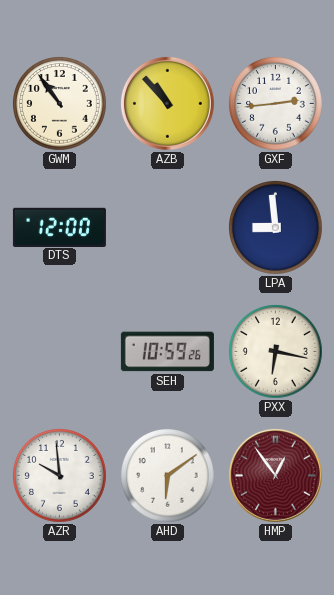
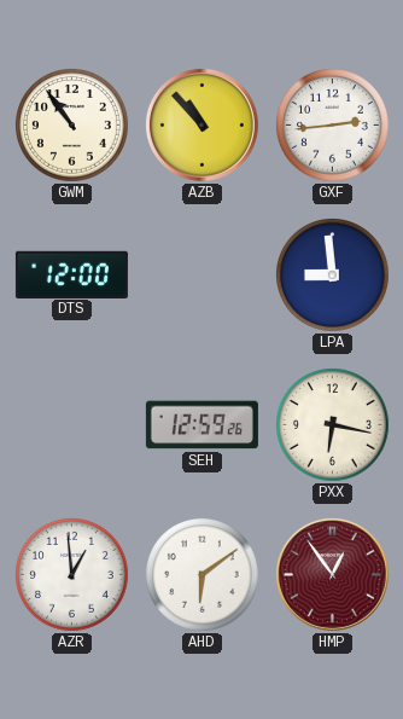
SEH: 10:59 -> 12:59 (201, 425)
AZR: 9:59 -> 12:59 (72, 575)
